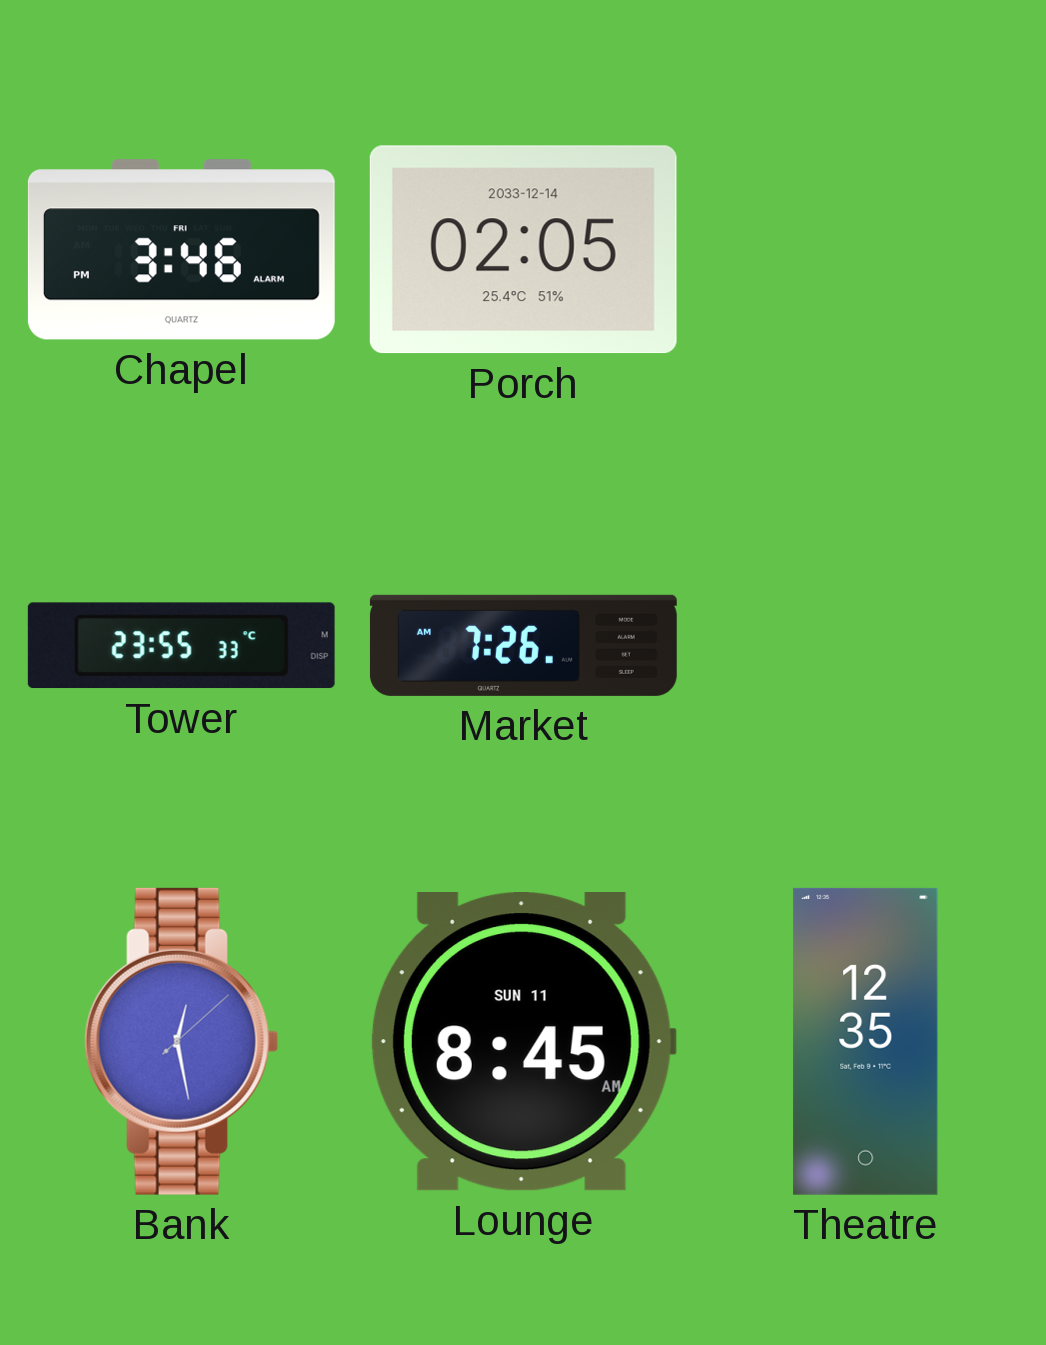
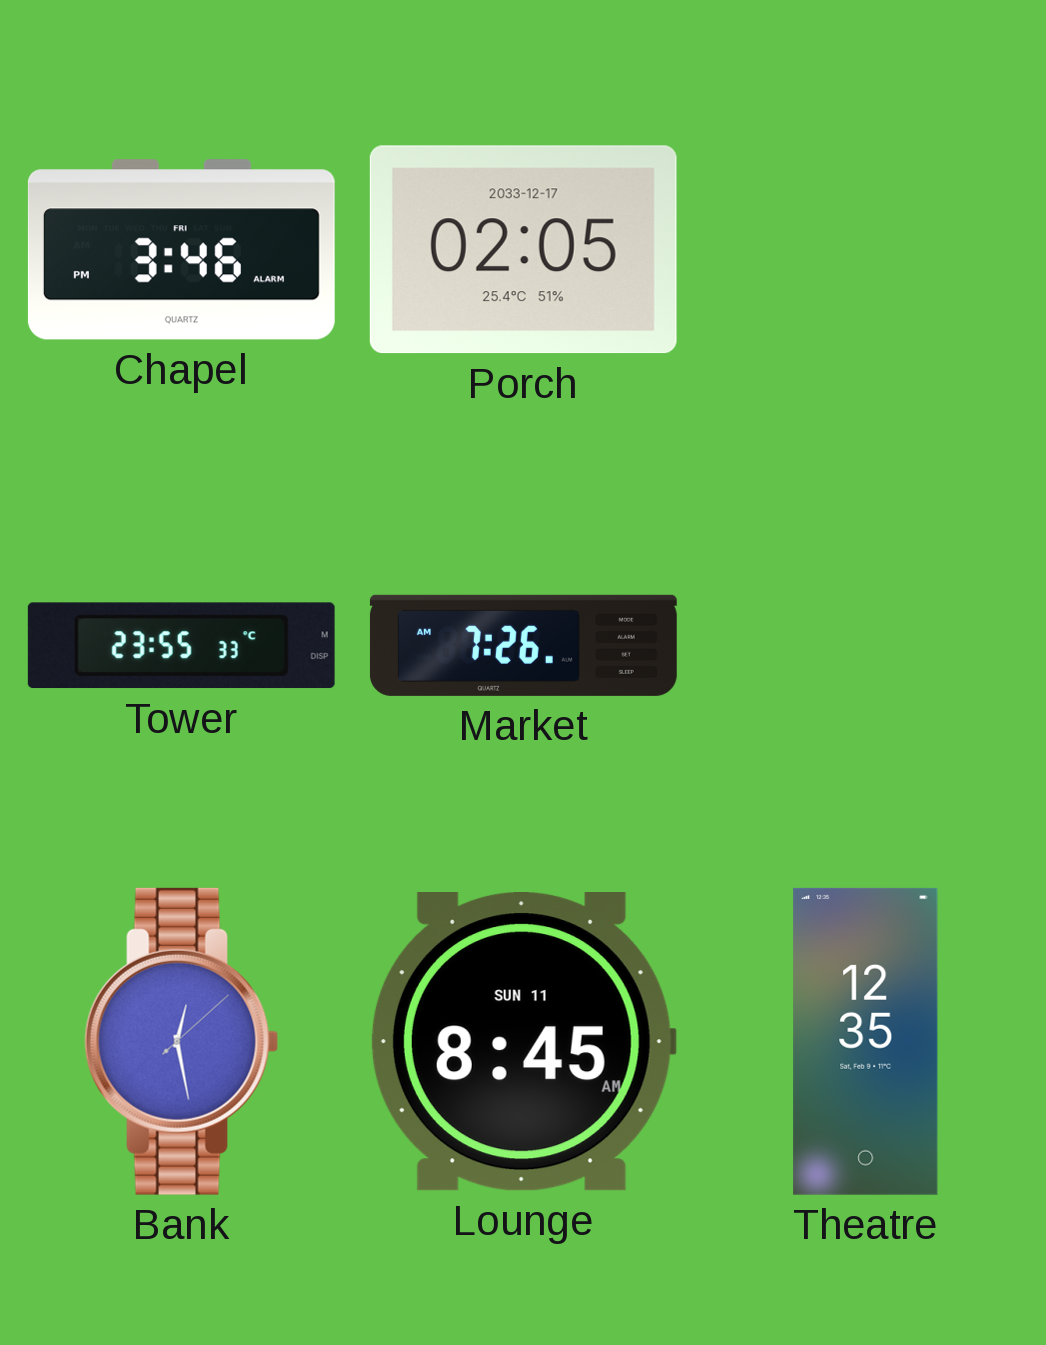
Porch date: 2033-12-14 -> 2033-12-17 (523, 250)
